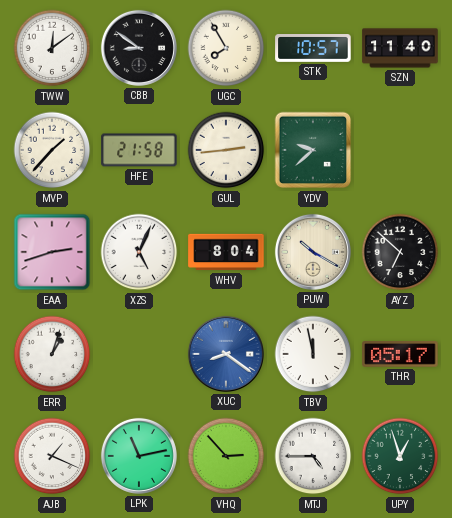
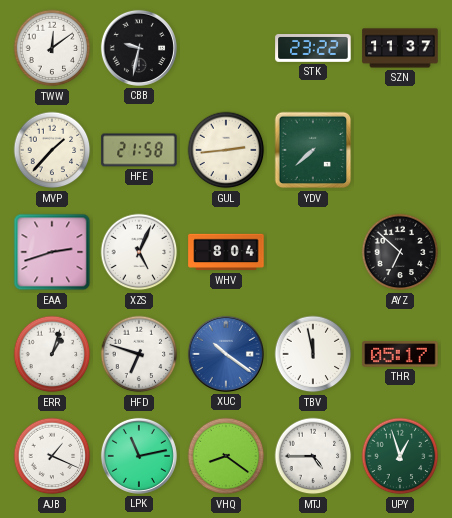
CBB: 8:51 -> 9:32 (139, 48)
UGC: 7:55 -> none (226, 48)
STK: 10:57 -> 23:22 (313, 49)
SZN: 11:40 -> 11:37 (400, 48)
YDV: 9:38 -> 7:38 (313, 150)
PUW: 10:20 -> none (313, 252)
HFD: none -> 6:48 (139, 354)
XUC: 8:21 -> 10:21 (226, 354)
VHQ: 2:53 -> 8:21 (226, 456)
